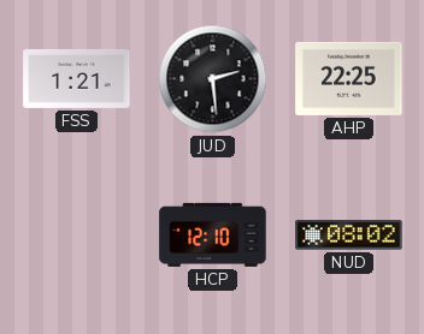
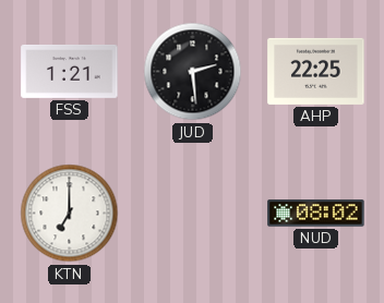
KTN: none -> 7:00 (70, 214)
HCP: 12:10 -> none (213, 234)
